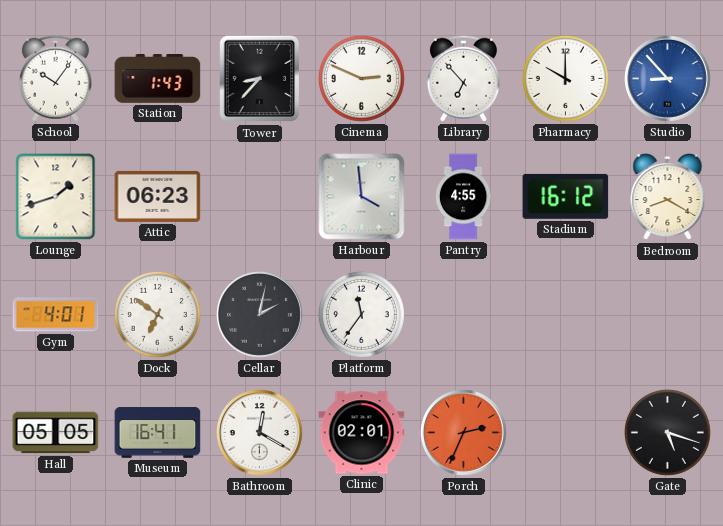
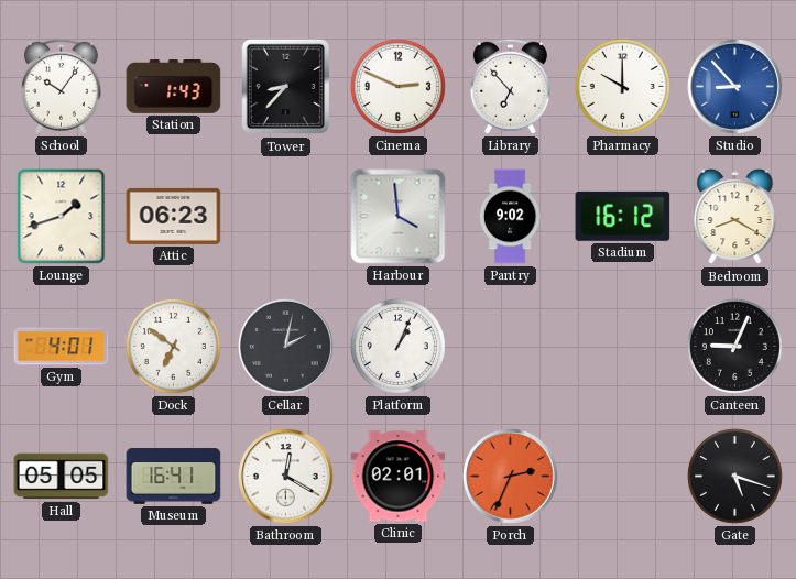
Pantry: 4:55 -> 9:02 (510, 217)
Platform: 11:36 -> 1:04 (397, 346)
Canteen: none -> 9:04 (734, 346)
